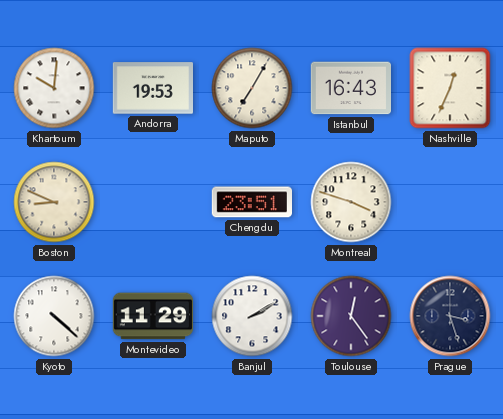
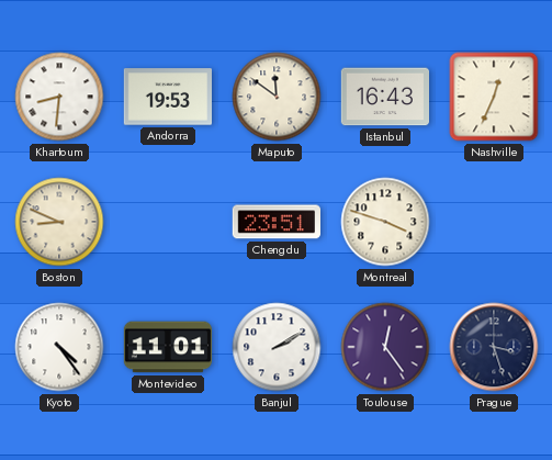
Khartoum: 10:01 -> 8:31 (59, 97)
Maputo: 7:05 -> 11:51 (277, 97)
Kyoto: 4:22 -> 4:24 (59, 347)
Montevideo: 11:29 -> 11:01 (167, 347)
